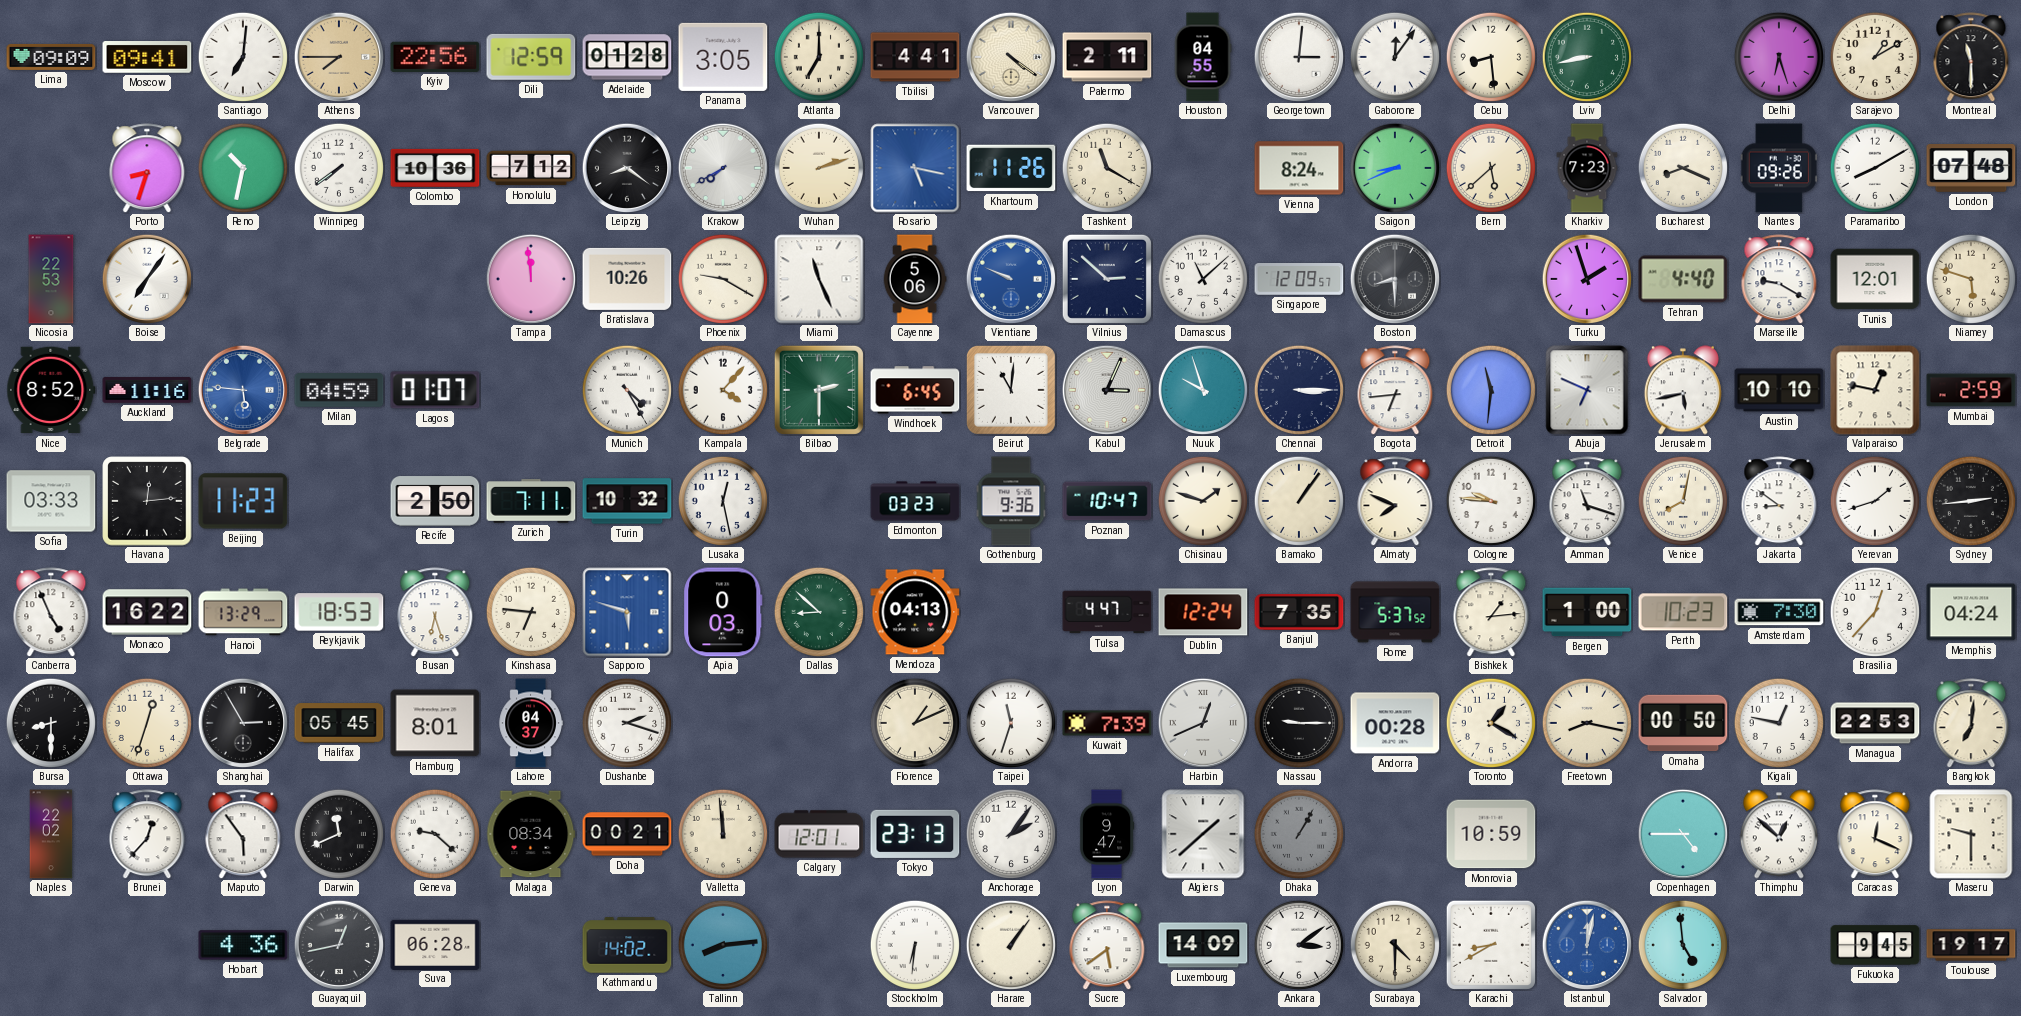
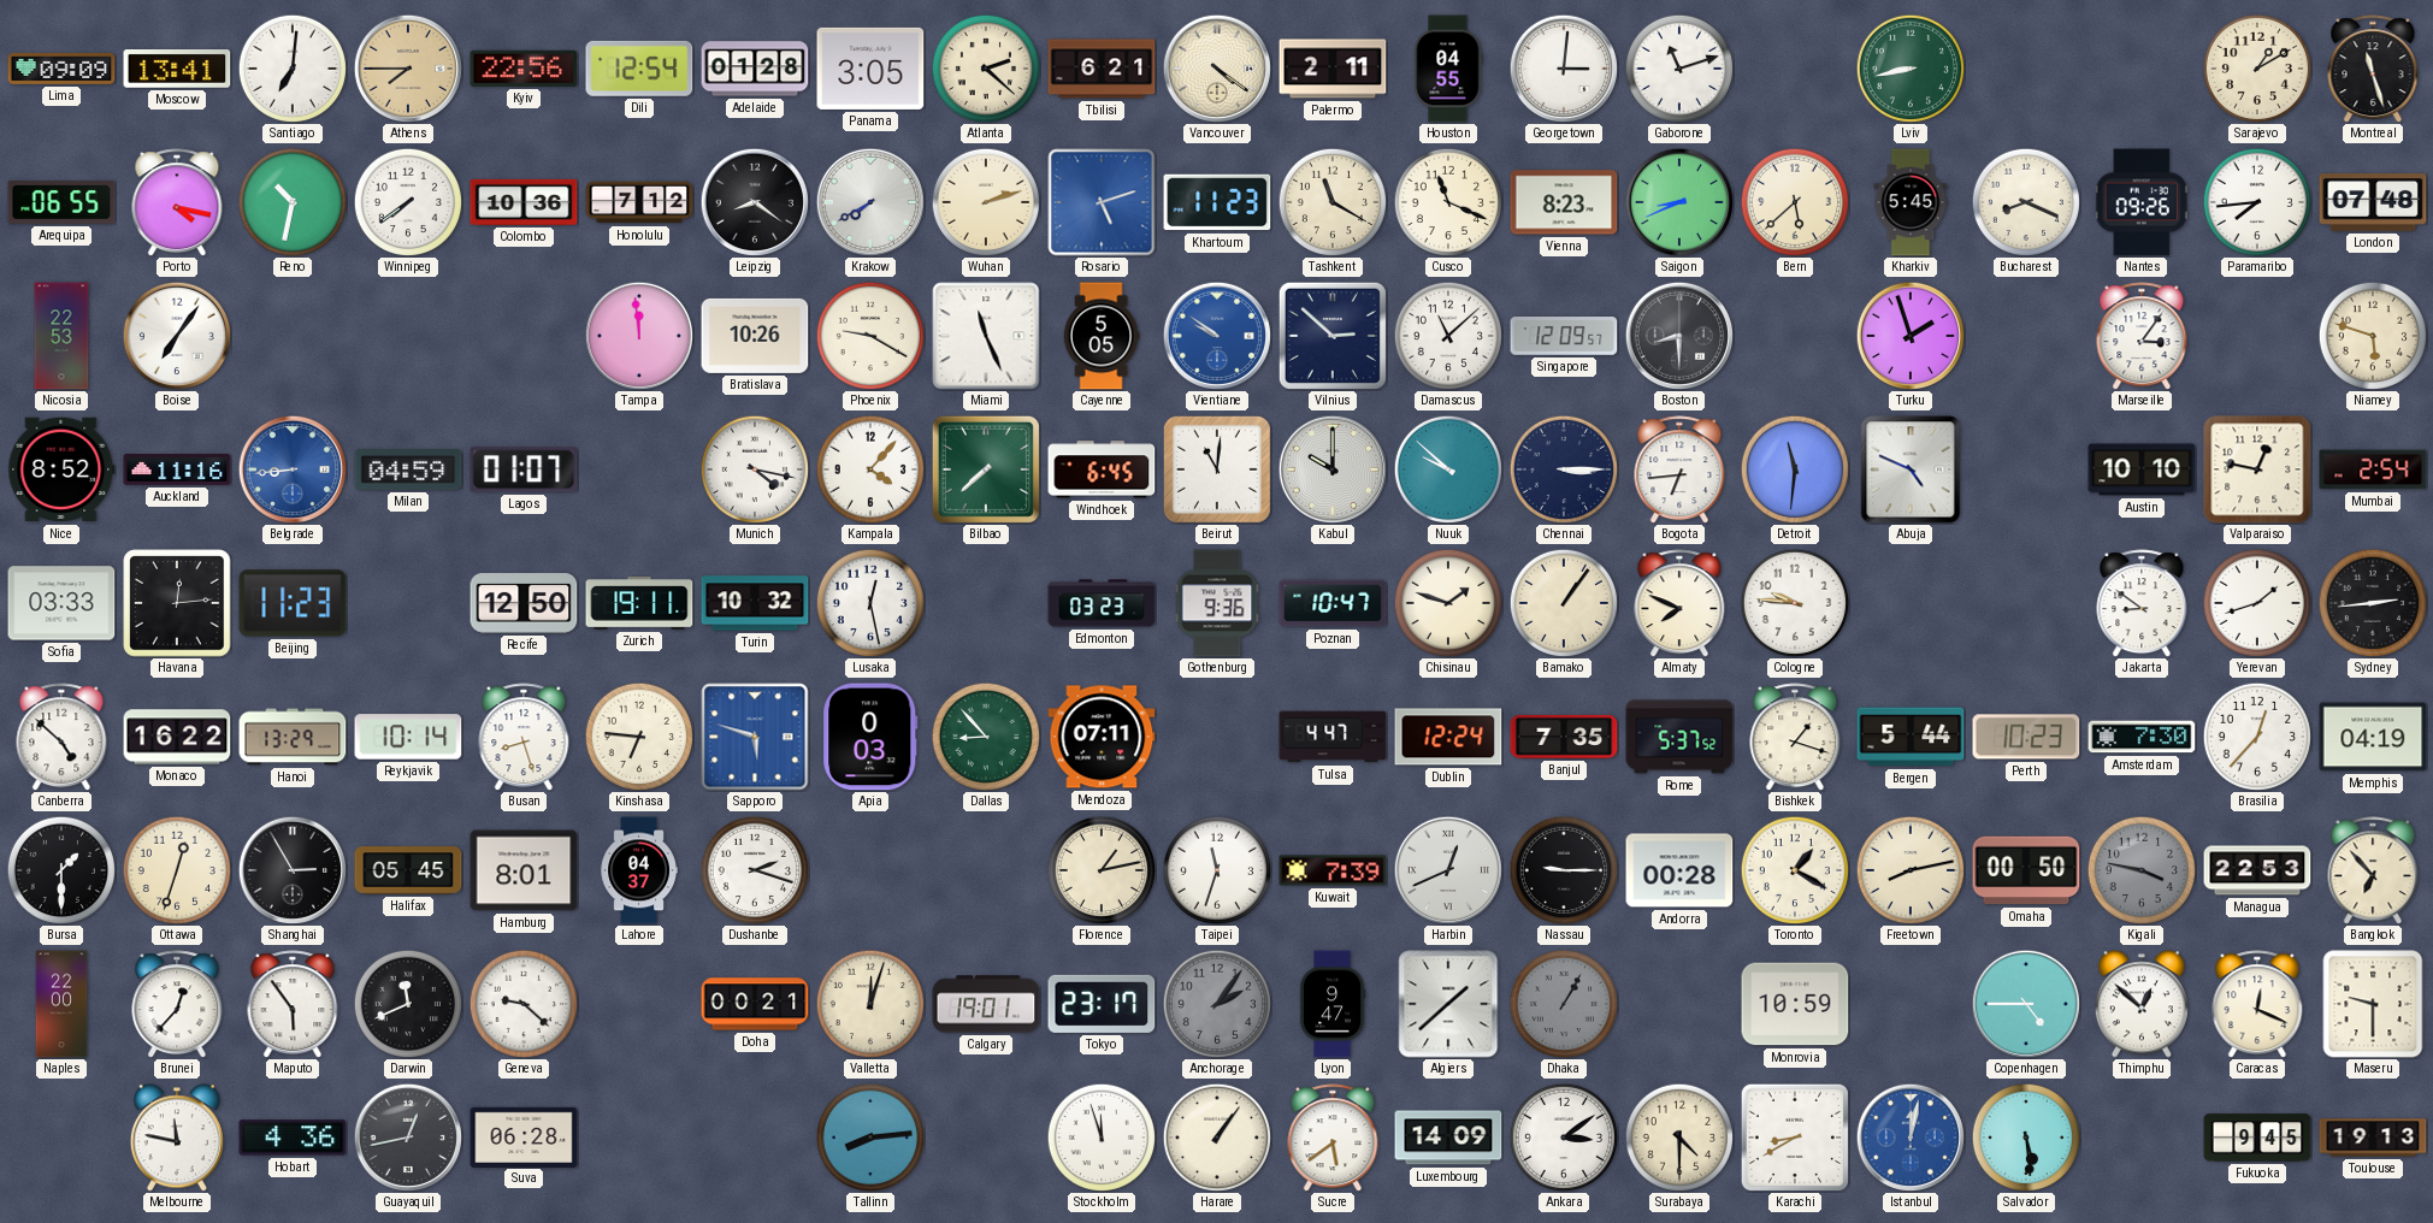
Moscow: 09:41 -> 13:41 (177, 70)
Dili: 12:59 -> 12:54 (639, 69)
Atlanta: 7:00 -> 2:22 (985, 67)
Tbilisi: 4:41 -> 6:21 (1102, 69)
Gaborone: 12:06 -> 11:12 (1678, 67)
Cebu: 8:29 -> none (1490, 56)
Delhi: 6:27 -> none (1778, 56)
Montreal: 11:30 -> 11:27 (2373, 69)
Arequipa: none -> 06:55 (61, 202)
Porto: 8:33 -> 4:17 (177, 202)
Rosario: 5:17 -> 5:12 (1102, 202)
Khartoum: 11:26 -> 11:23 (1217, 202)
Cusco: none -> 11:19 (1447, 201)
Vienna: 8:24 -> 8:23 (1564, 202)
Kharkiv: 7:23 -> 5:45 (1911, 202)
Paramaribo: 8:10 -> 7:44 (2256, 201)
Cayenne: 5:06 -> 5:05 (1102, 336)
Vientiane: 9:49 -> 9:51 (1216, 335)
Tehran: 4:40 -> none (1683, 279)
Marseille: 9:20 -> 3:06 (2142, 336)
Tunis: 12:01 -> none (1875, 279)
Belgrade: 5:46 -> 8:44 (291, 468)
Munich: 4:25 -> 4:17 (754, 468)
Bilbao: 2:30 -> 7:38 (986, 469)
Kabul: 3:04 -> 10:00 (1331, 468)
Nuuk: 9:57 -> 9:52 (1447, 468)
Abuja: 6:49 -> 4:49 (1911, 469)
Jerusalem: 5:43 -> none (1683, 390)
Mumbai: 2:59 -> 2:54 (2373, 469)
Recife: 2:50 -> 12:50 (524, 603)
Zurich: 7:11 -> 19:11 (639, 603)
Amman: 11:18 -> none (1587, 501)
Venice: 8:02 -> none (1682, 500)
Canberra: 4:56 -> 4:52 (61, 737)
Reykjavik: 18:53 -> 10:14 (408, 737)
Busan: 6:27 -> 8:27 (524, 737)
Dallas: 8:52 -> 8:53 (985, 735)
Mendoza: 04:13 -> 07:11 (1102, 737)
Bishkek: 1:14 -> 1:18 (1795, 737)
Bergen: 1:00 -> 5:44 (1911, 737)
Memphis: 04:24 -> 04:19 (2373, 737)
Bursa: 8:30 -> 1:30 (60, 869)
Florence: 1:11 -> 1:13 (1100, 869)
Freetown: 8:17 -> 8:13 (1909, 869)
Kigali: 12:47 -> 3:47 (2140, 869)
Kigali dial: white -> grey (2140, 869)
Bangkok: 7:01 -> 6:53 (2373, 870)
Naples: 22:02 -> 22:00 (61, 1004)
Malaga: 08:34 -> none (531, 834)
Valletta: 11:59 -> 12:03 (869, 1003)
Calgary: 12:01 -> 19:01 (986, 1004)
Tokyo: 23:13 -> 23:17 (1102, 1004)
Anchorage dial: white -> grey (1216, 1003)
Melbourne: none -> 11:47 (177, 1138)
Kathmandu: 14:02 -> none (627, 945)
Stockholm: 6:31 -> 11:57 (1100, 1136)
Salvador: 4:59 -> 5:29 (2025, 1136)
Toulouse: 19:17 -> 19:13 (2373, 1138)
